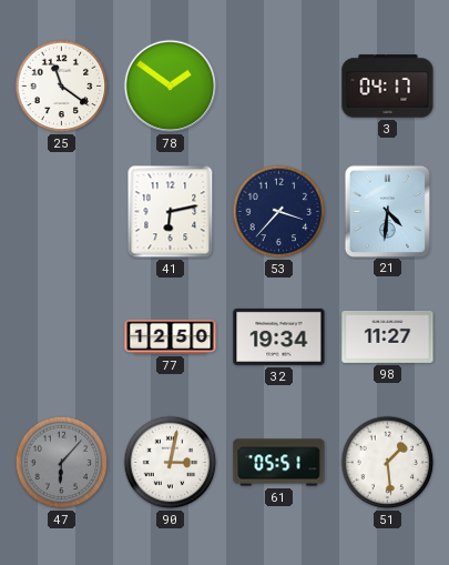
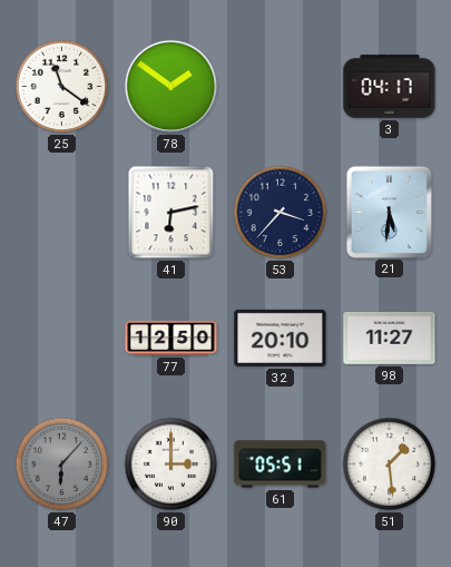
21: 4:31 -> 5:31 (389, 212)
32: 19:34 -> 20:10 (281, 338)
90: 3:02 -> 3:00 (171, 465)
